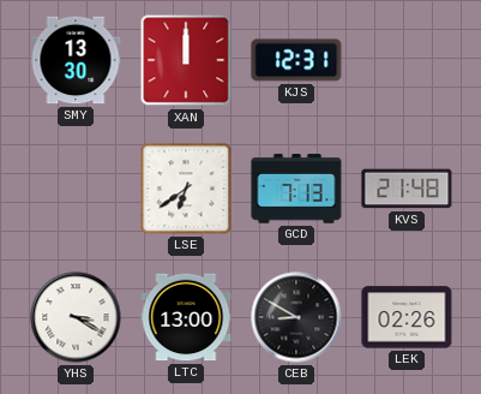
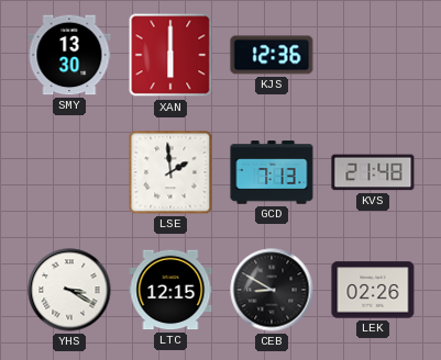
XAN: 12:00 -> 6:00 (170, 55)
KJS: 12:31 -> 12:36 (272, 55)
LSE: 6:39 -> 1:59 (170, 172)
LTC: 13:00 -> 12:15 (170, 290)
